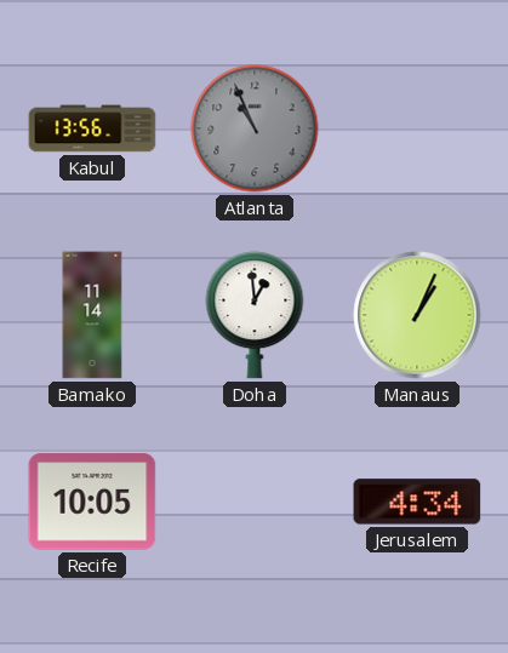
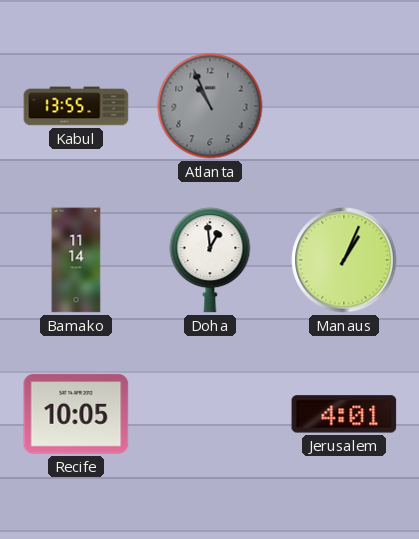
Kabul: 13:56 -> 13:55 (76, 106)
Jerusalem: 4:34 -> 4:01 (344, 414)
